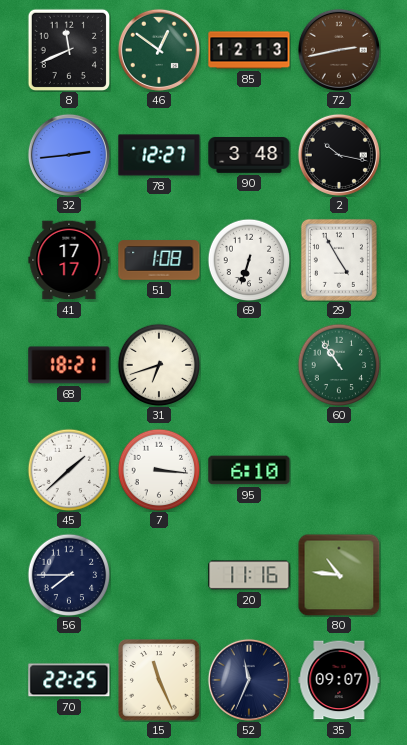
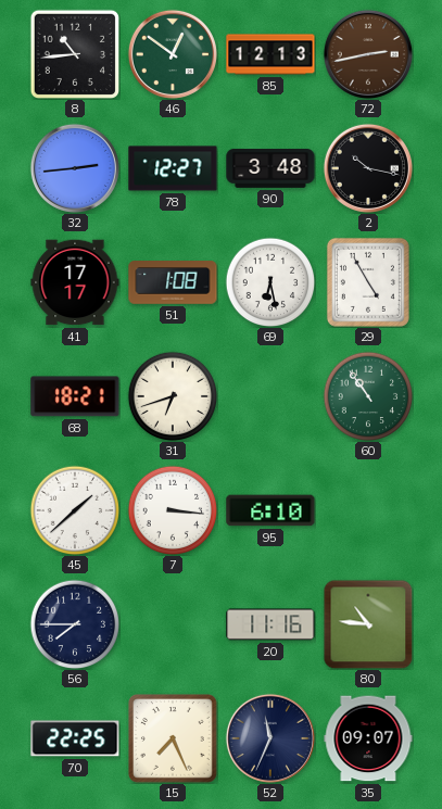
8: 11:41 -> 10:44 (74, 53)
69: 6:33 -> 6:28 (270, 282)
15: 11:26 -> 7:26 (174, 740)
